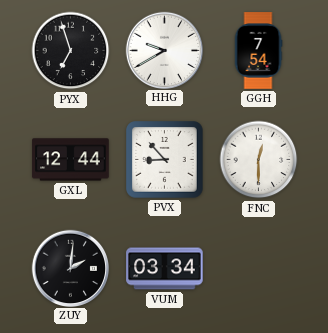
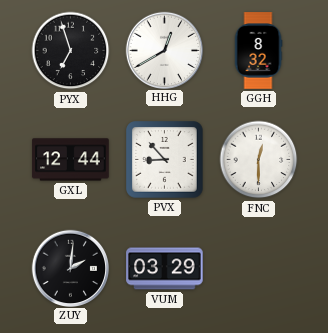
HHG: 9:40 -> 12:40 (164, 50)
GGH: 7:54 -> 8:32 (258, 51)
VUM: 03:34 -> 03:29 (165, 269)
